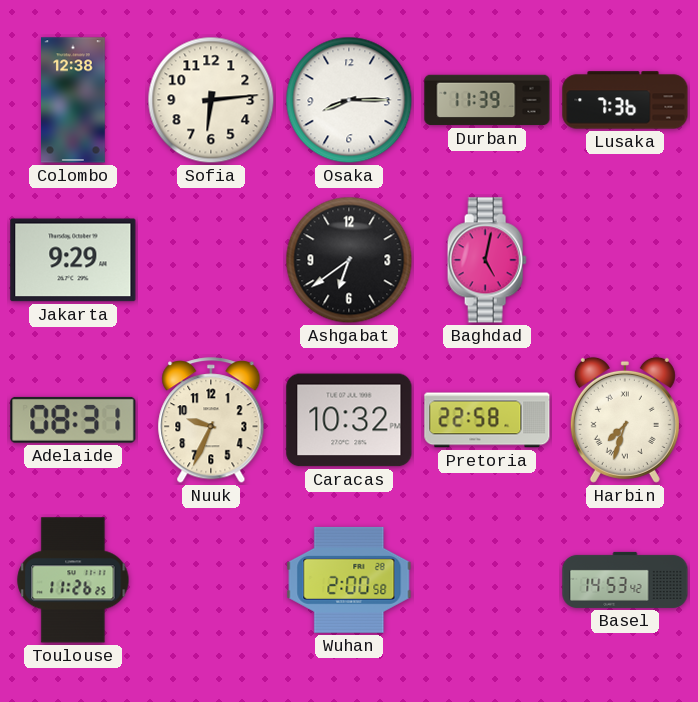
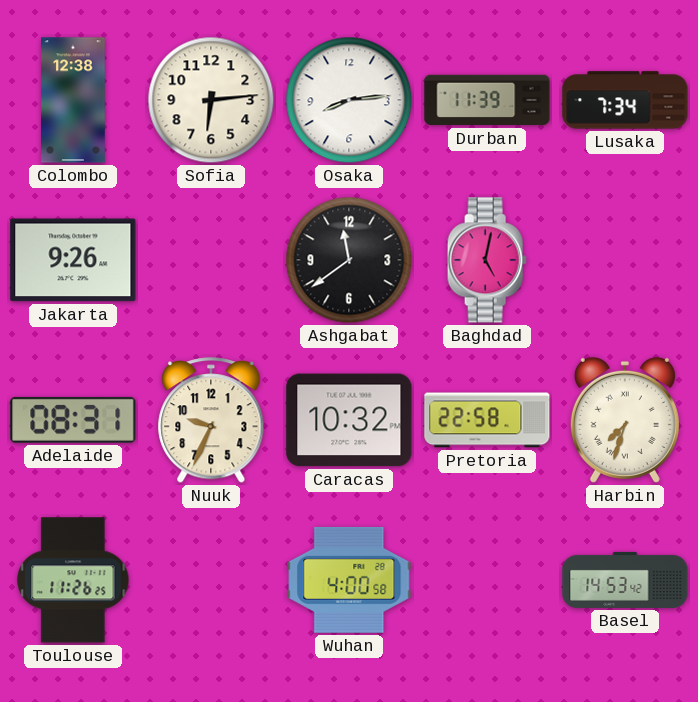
Osaka: 8:15 -> 8:14 (349, 100)
Lusaka: 7:36 -> 7:34 (625, 100)
Jakarta: 9:29 -> 9:26 (73, 260)
Ashgabat: 6:39 -> 11:39 (349, 260)
Wuhan: 2:00 -> 4:00 (349, 580)
